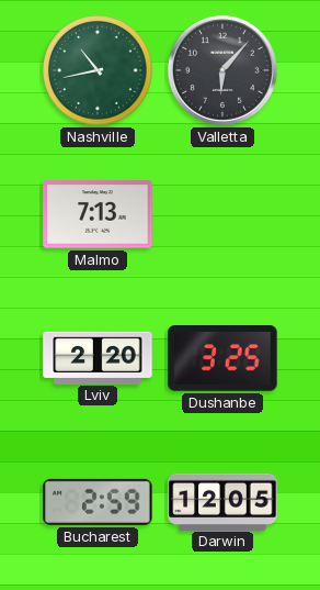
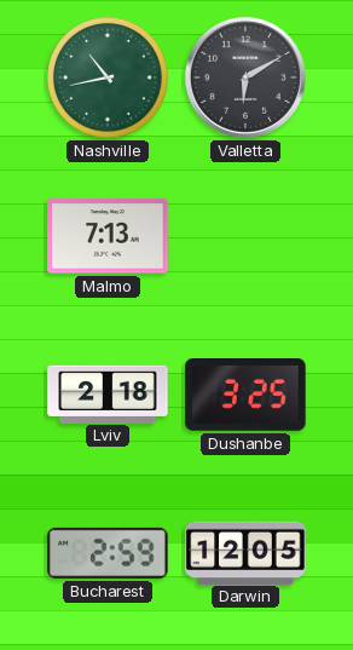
Valletta: 6:07 -> 6:10 (245, 77)
Lviv: 2:20 -> 2:18 (108, 393)
